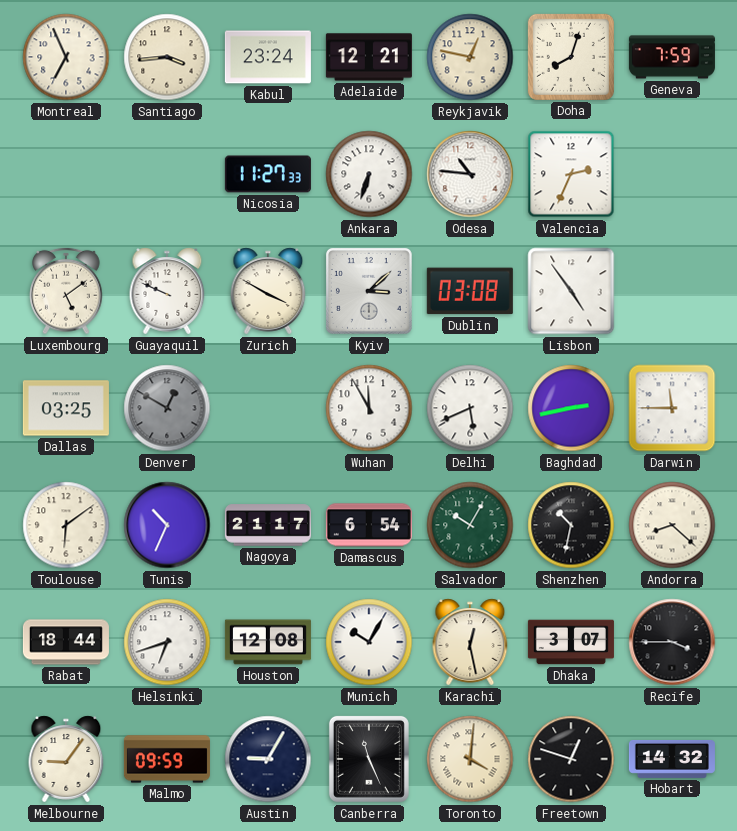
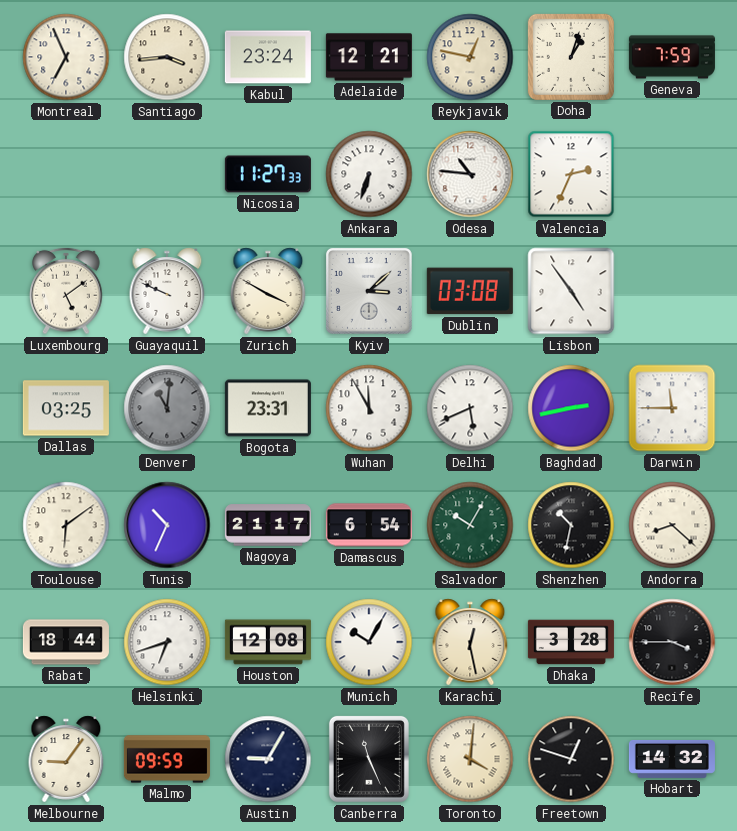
Doha: 8:03 -> 1:03 (571, 57)
Denver: 12:50 -> 11:01 (167, 408)
Bogota: none -> 23:31 (268, 408)
Dhaka: 3:07 -> 3:28 (571, 642)
